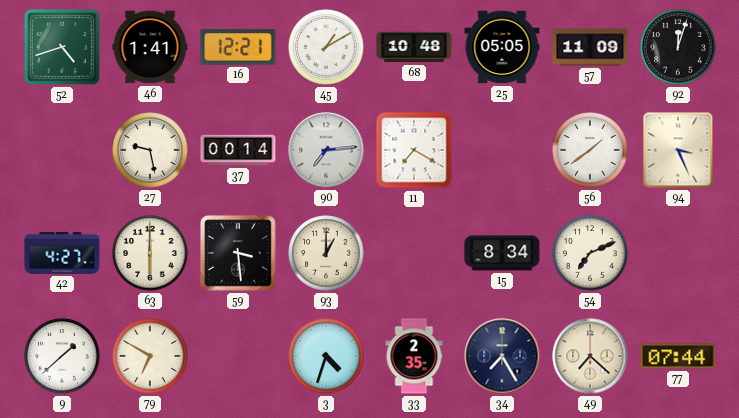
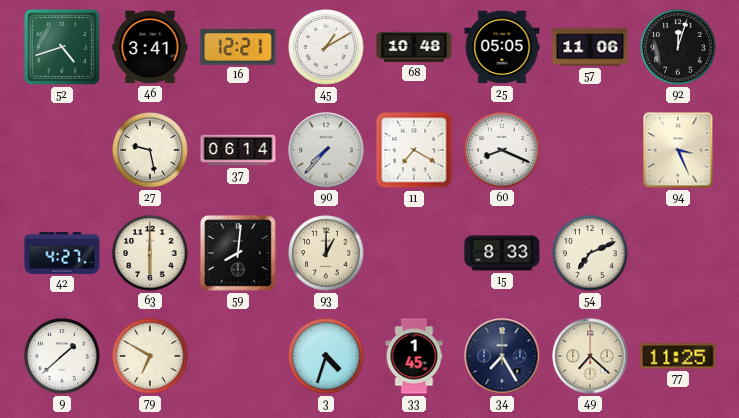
46: 1:41 -> 3:41 (150, 47)
57: 11:09 -> 11:06 (590, 47)
37: 00:14 -> 06:14 (238, 150)
90: 7:14 -> 7:37 (326, 150)
60: none -> 8:19 (502, 150)
56: 1:39 -> none (590, 150)
59: 3:29 -> 8:01 (238, 253)
15: 8:34 -> 8:33 (502, 253)
33: 2:35 -> 1:45 (414, 356)
77: 07:44 -> 11:25 (678, 356)
